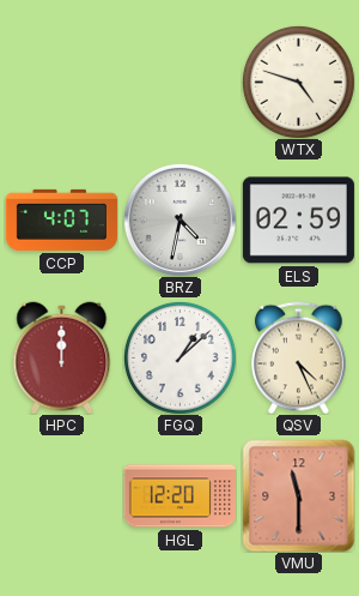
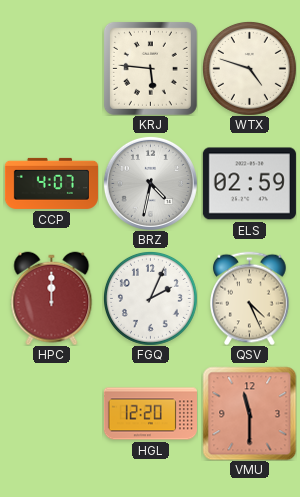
KRJ: none -> 5:46 (150, 68)
FGQ: 1:08 -> 2:04 (150, 298)
